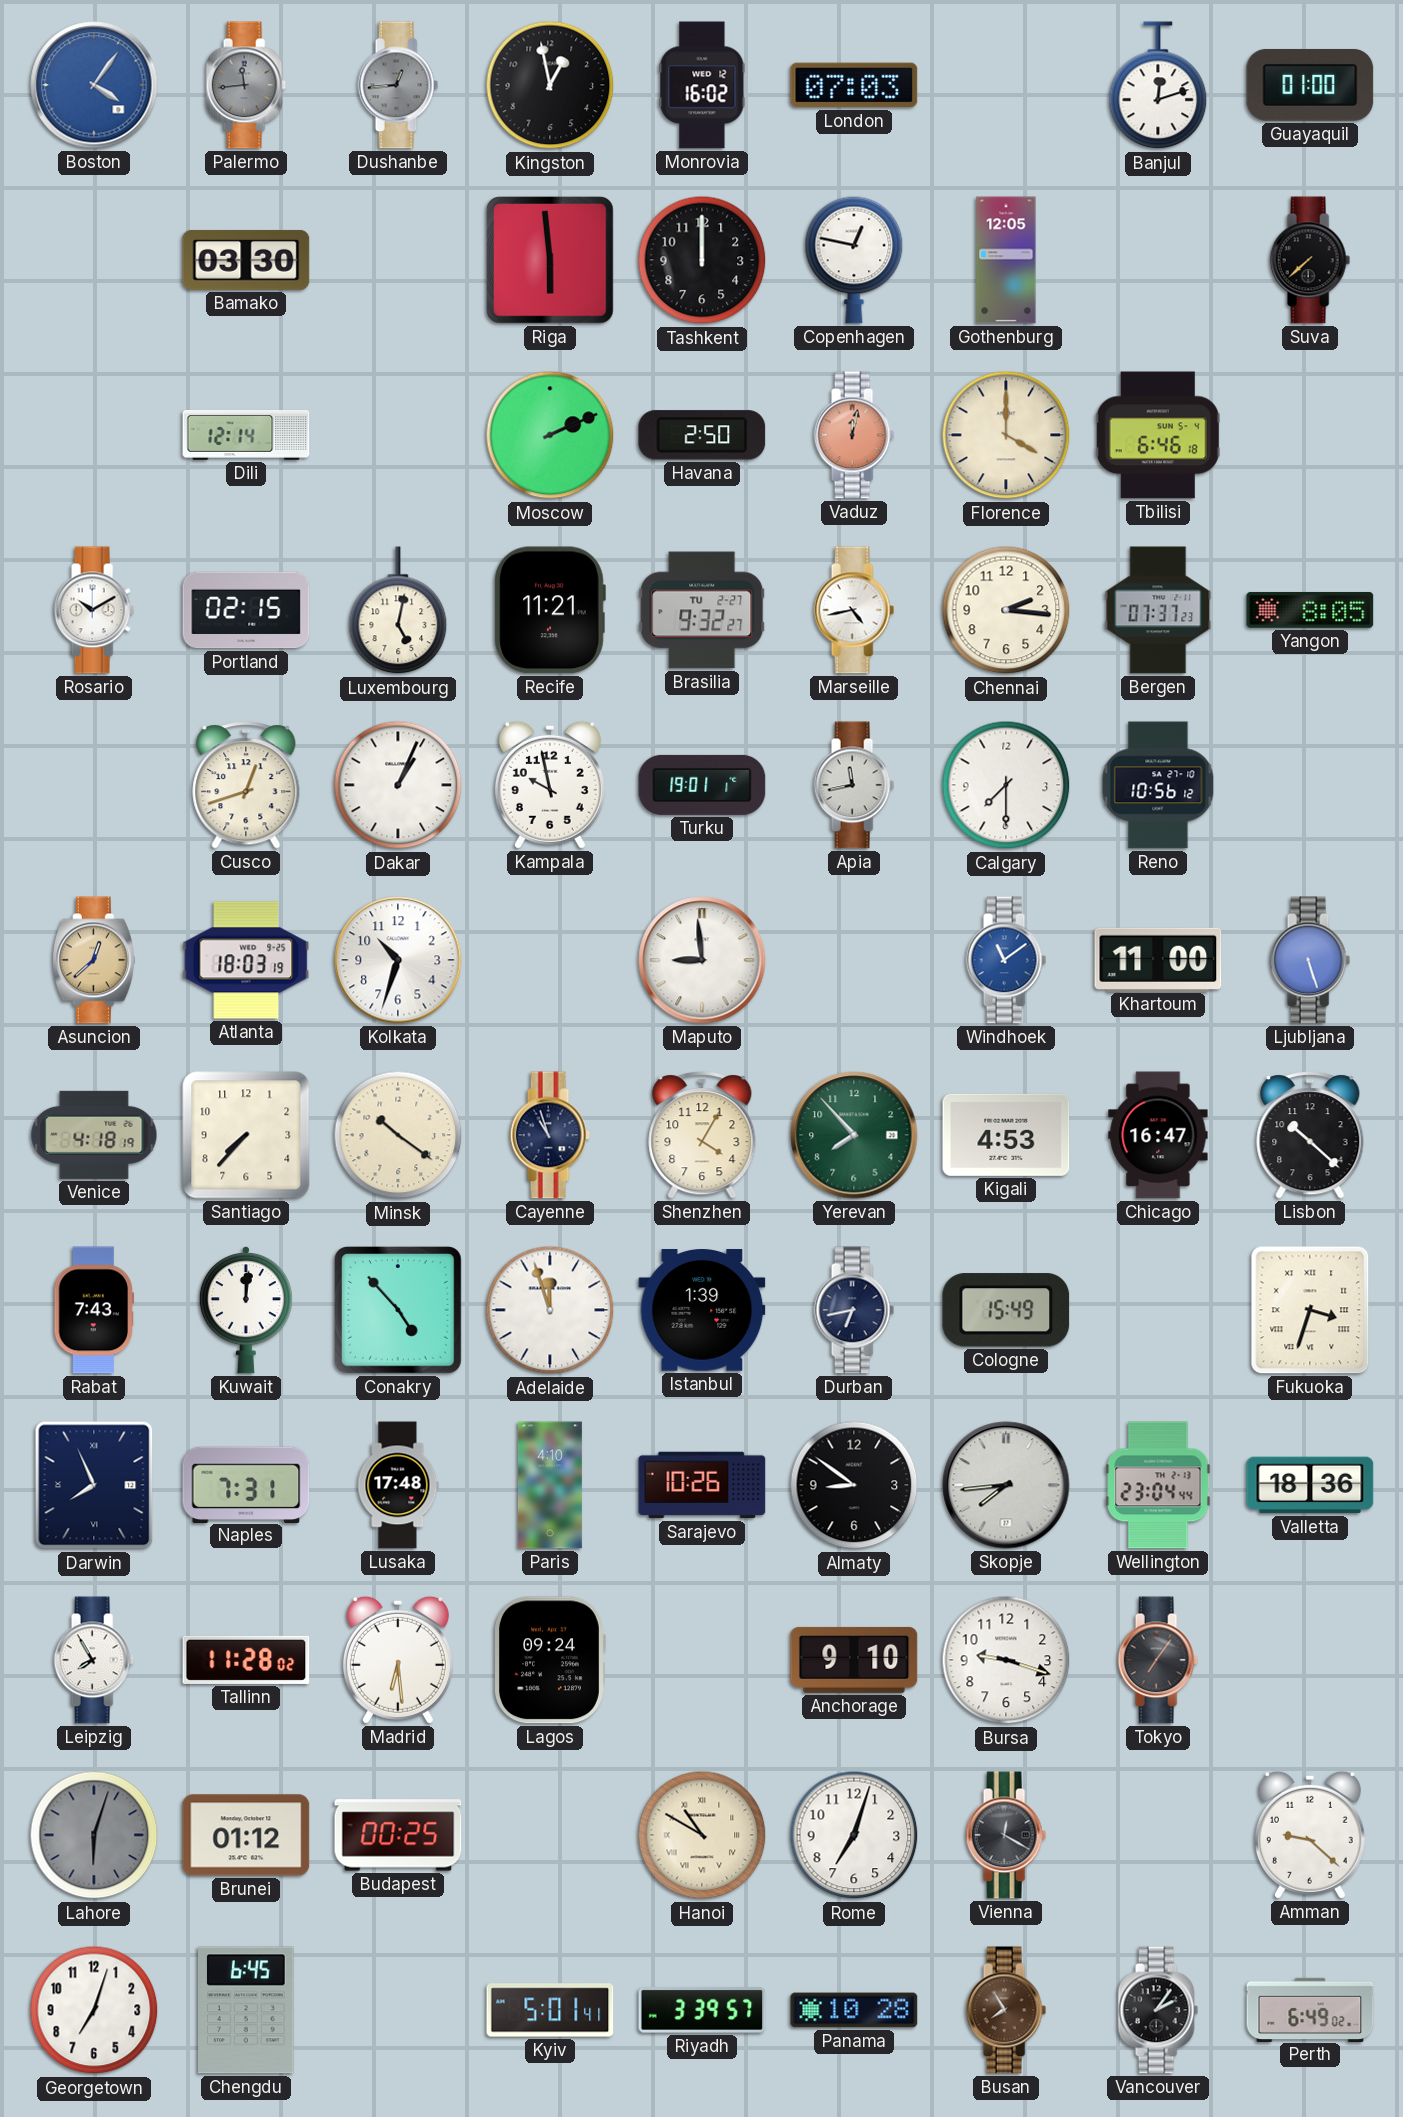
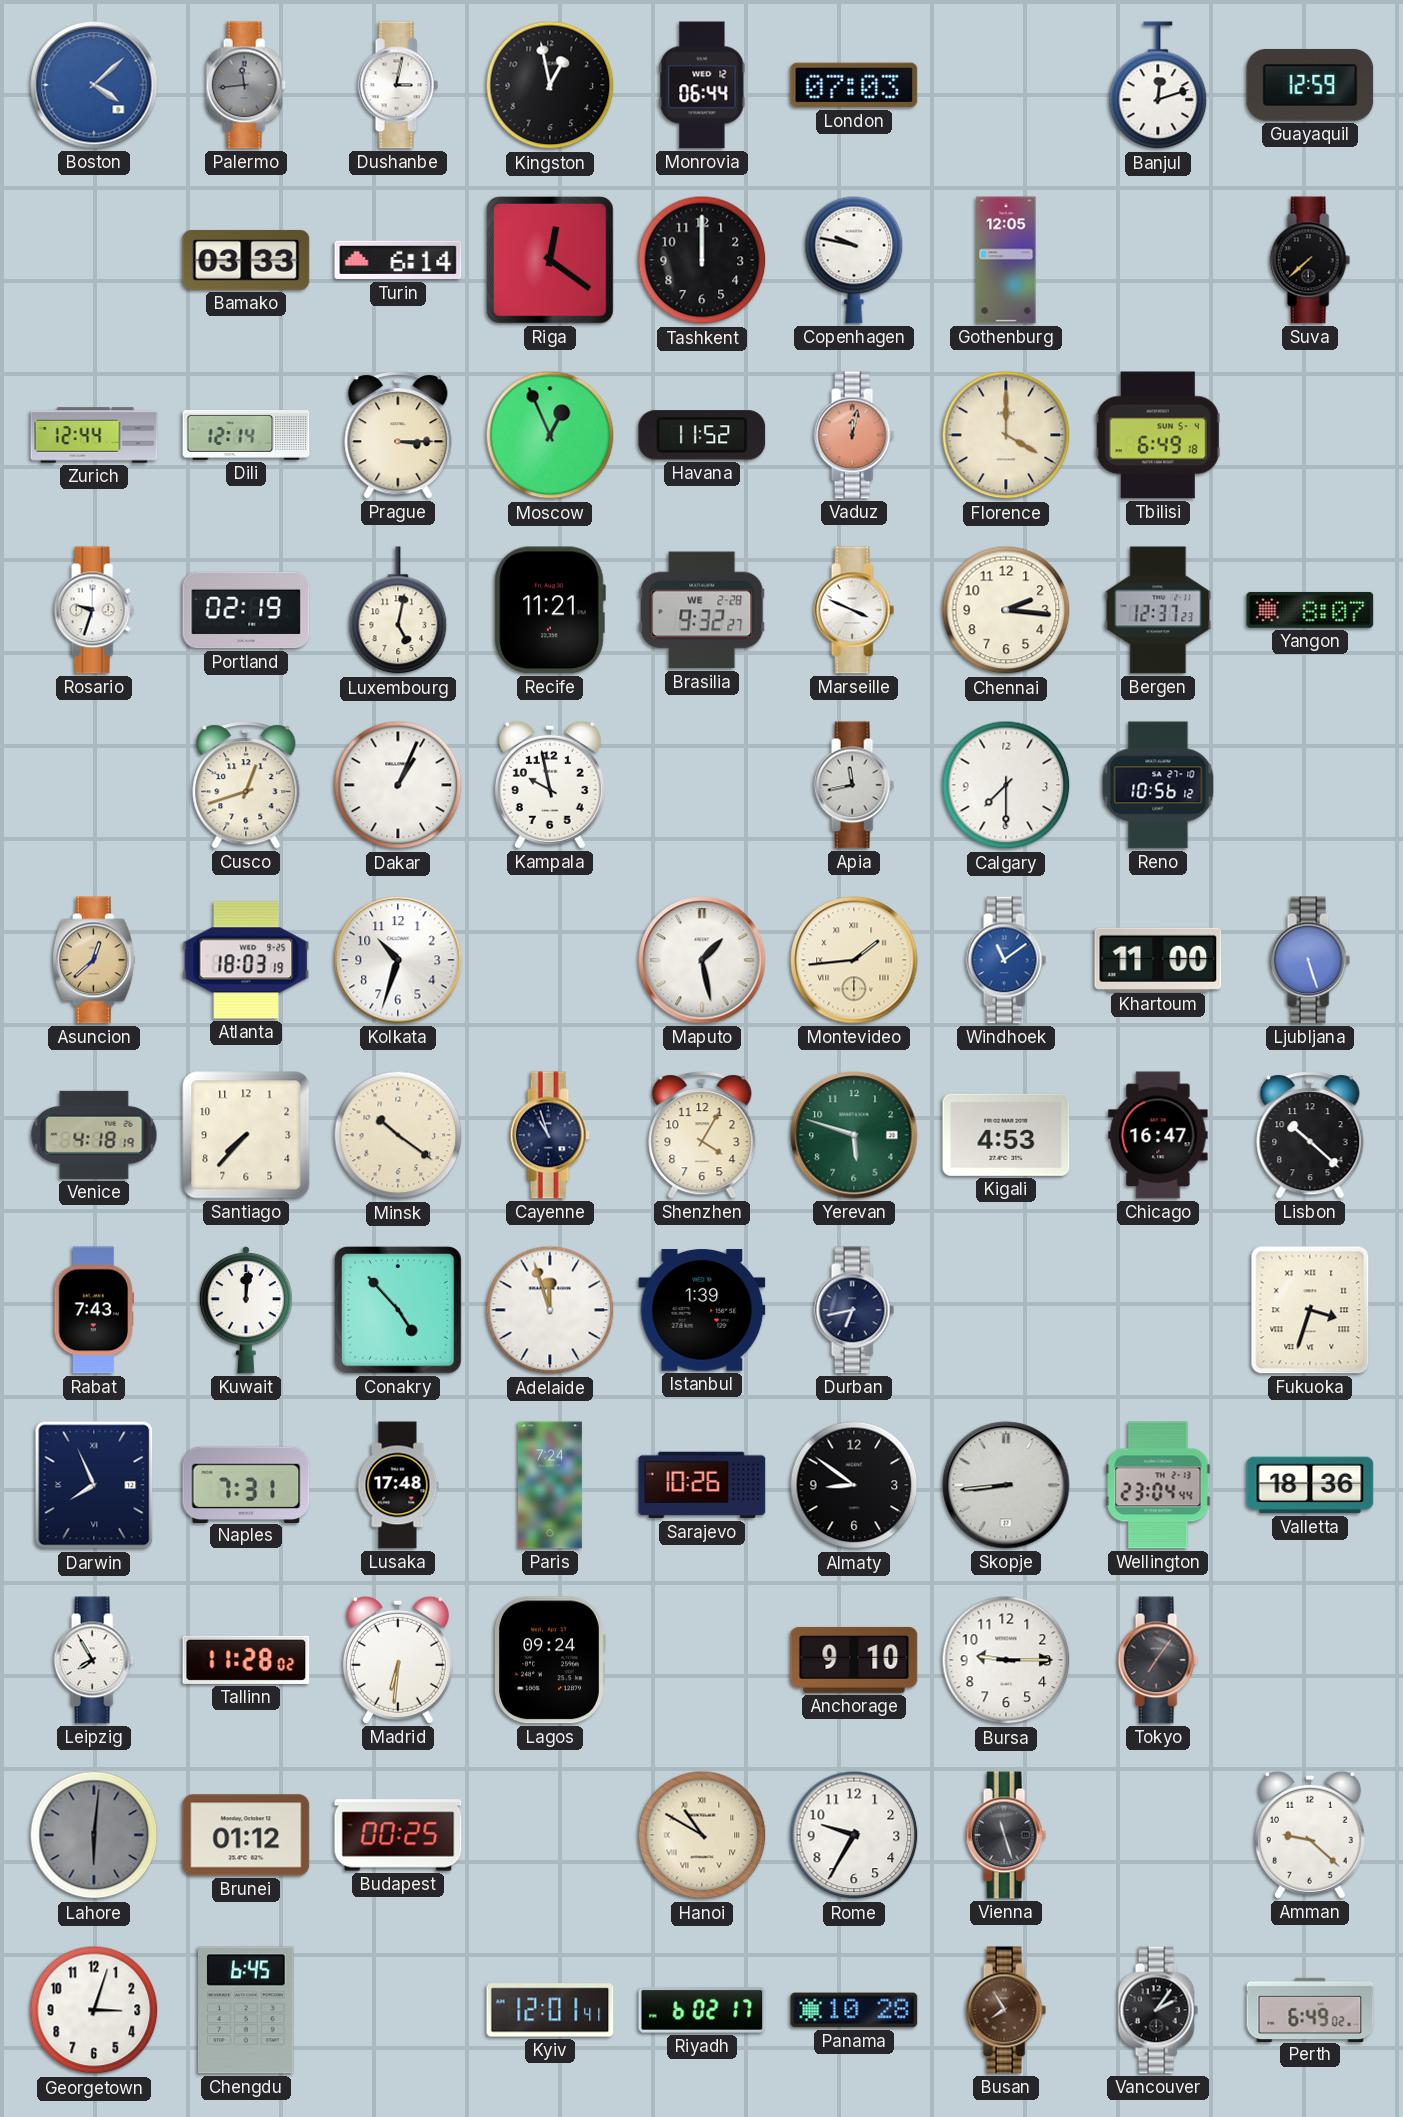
Boston: 4:06 -> 4:08 (94, 85)
Dushanbe: 12:44 -> 3:02 (398, 85)
Dushanbe dial: grey -> white (398, 85)
Monrovia: 16:02 -> 06:44 (702, 85)
Guayaquil: 01:00 -> 12:59 (1310, 85)
Bamako: 03:30 -> 03:33 (246, 260)
Turin: none -> 6:14 (398, 260)
Riga: 5:59 -> 12:21 (551, 261)
Copenhagen: 12:47 -> 9:47 (854, 260)
Zurich: none -> 12:44 (94, 435)
Prague: none -> 3:15 (398, 435)
Moscow: 2:11 -> 12:56 (550, 435)
Havana: 2:50 -> 11:52 (702, 435)
Tbilisi: 6:46 -> 6:49 (1158, 435)
Rosario: 10:10 -> 9:33 (94, 610)
Portland: 02:15 -> 02:19 (246, 610)
Brasilia date: TU 2-27 -> WE 2-28 (702, 610)
Marseille: 4:43 -> 3:49 (854, 610)
Bergen: 07:37 -> 12:37 (1158, 610)
Yangon: 8:05 -> 8:07 (1310, 610)
Turku: 19:01 -> none (702, 785)
Maputo: 8:59 -> 1:28 (702, 960)
Montevideo: none -> 1:44 (854, 960)
Yerevan: 7:53 -> 5:48 (854, 1135)
Cologne: 15:49 -> none (1006, 1310)
Paris: 4:10 -> 7:24 (550, 1485)
Skopje: 7:44 -> 8:44 (1006, 1485)
Madrid: 6:29 -> 6:31 (398, 1660)
Bursa: 9:18 -> 9:15 (1006, 1660)
Lahore: 6:03 -> 6:01 (94, 1835)
Rome: 7:03 -> 9:35 (854, 1835)
Vienna: 12:20 -> 11:27 (1006, 1835)
Georgetown: 7:03 -> 3:03 (94, 2010)
Kyiv: 5:01 -> 12:01 (550, 2010)
Riyadh: 3:39 -> 6:02 (702, 2010)
